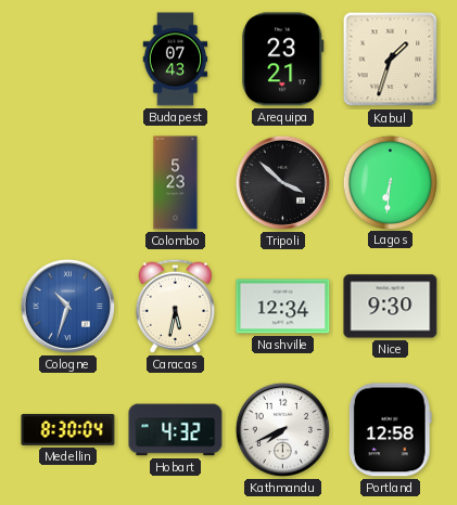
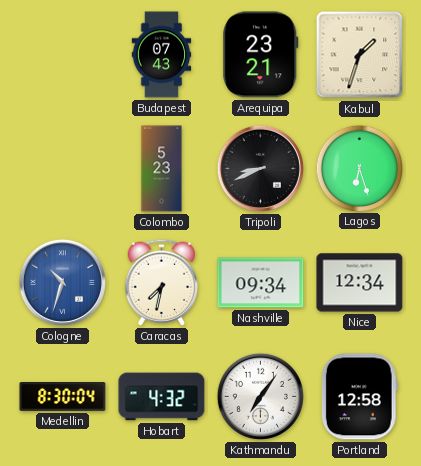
Tripoli: 3:52 -> 8:41 (260, 168)
Lagos: 6:31 -> 6:27 (359, 168)
Caracas: 5:32 -> 7:32 (161, 282)
Nashville: 12:34 -> 09:34 (261, 283)
Nice: 9:30 -> 12:34 (360, 283)
Kathmandu: 7:41 -> 7:06 (260, 396)
